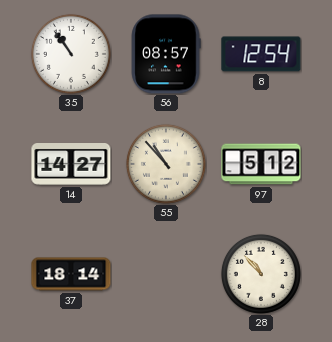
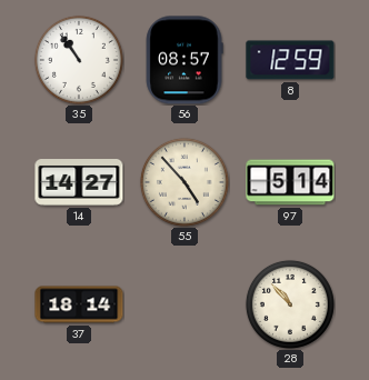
8: 12:54 -> 12:59 (290, 60)
55: 10:53 -> 4:53 (184, 182)
97: 5:12 -> 5:14 (290, 182)
